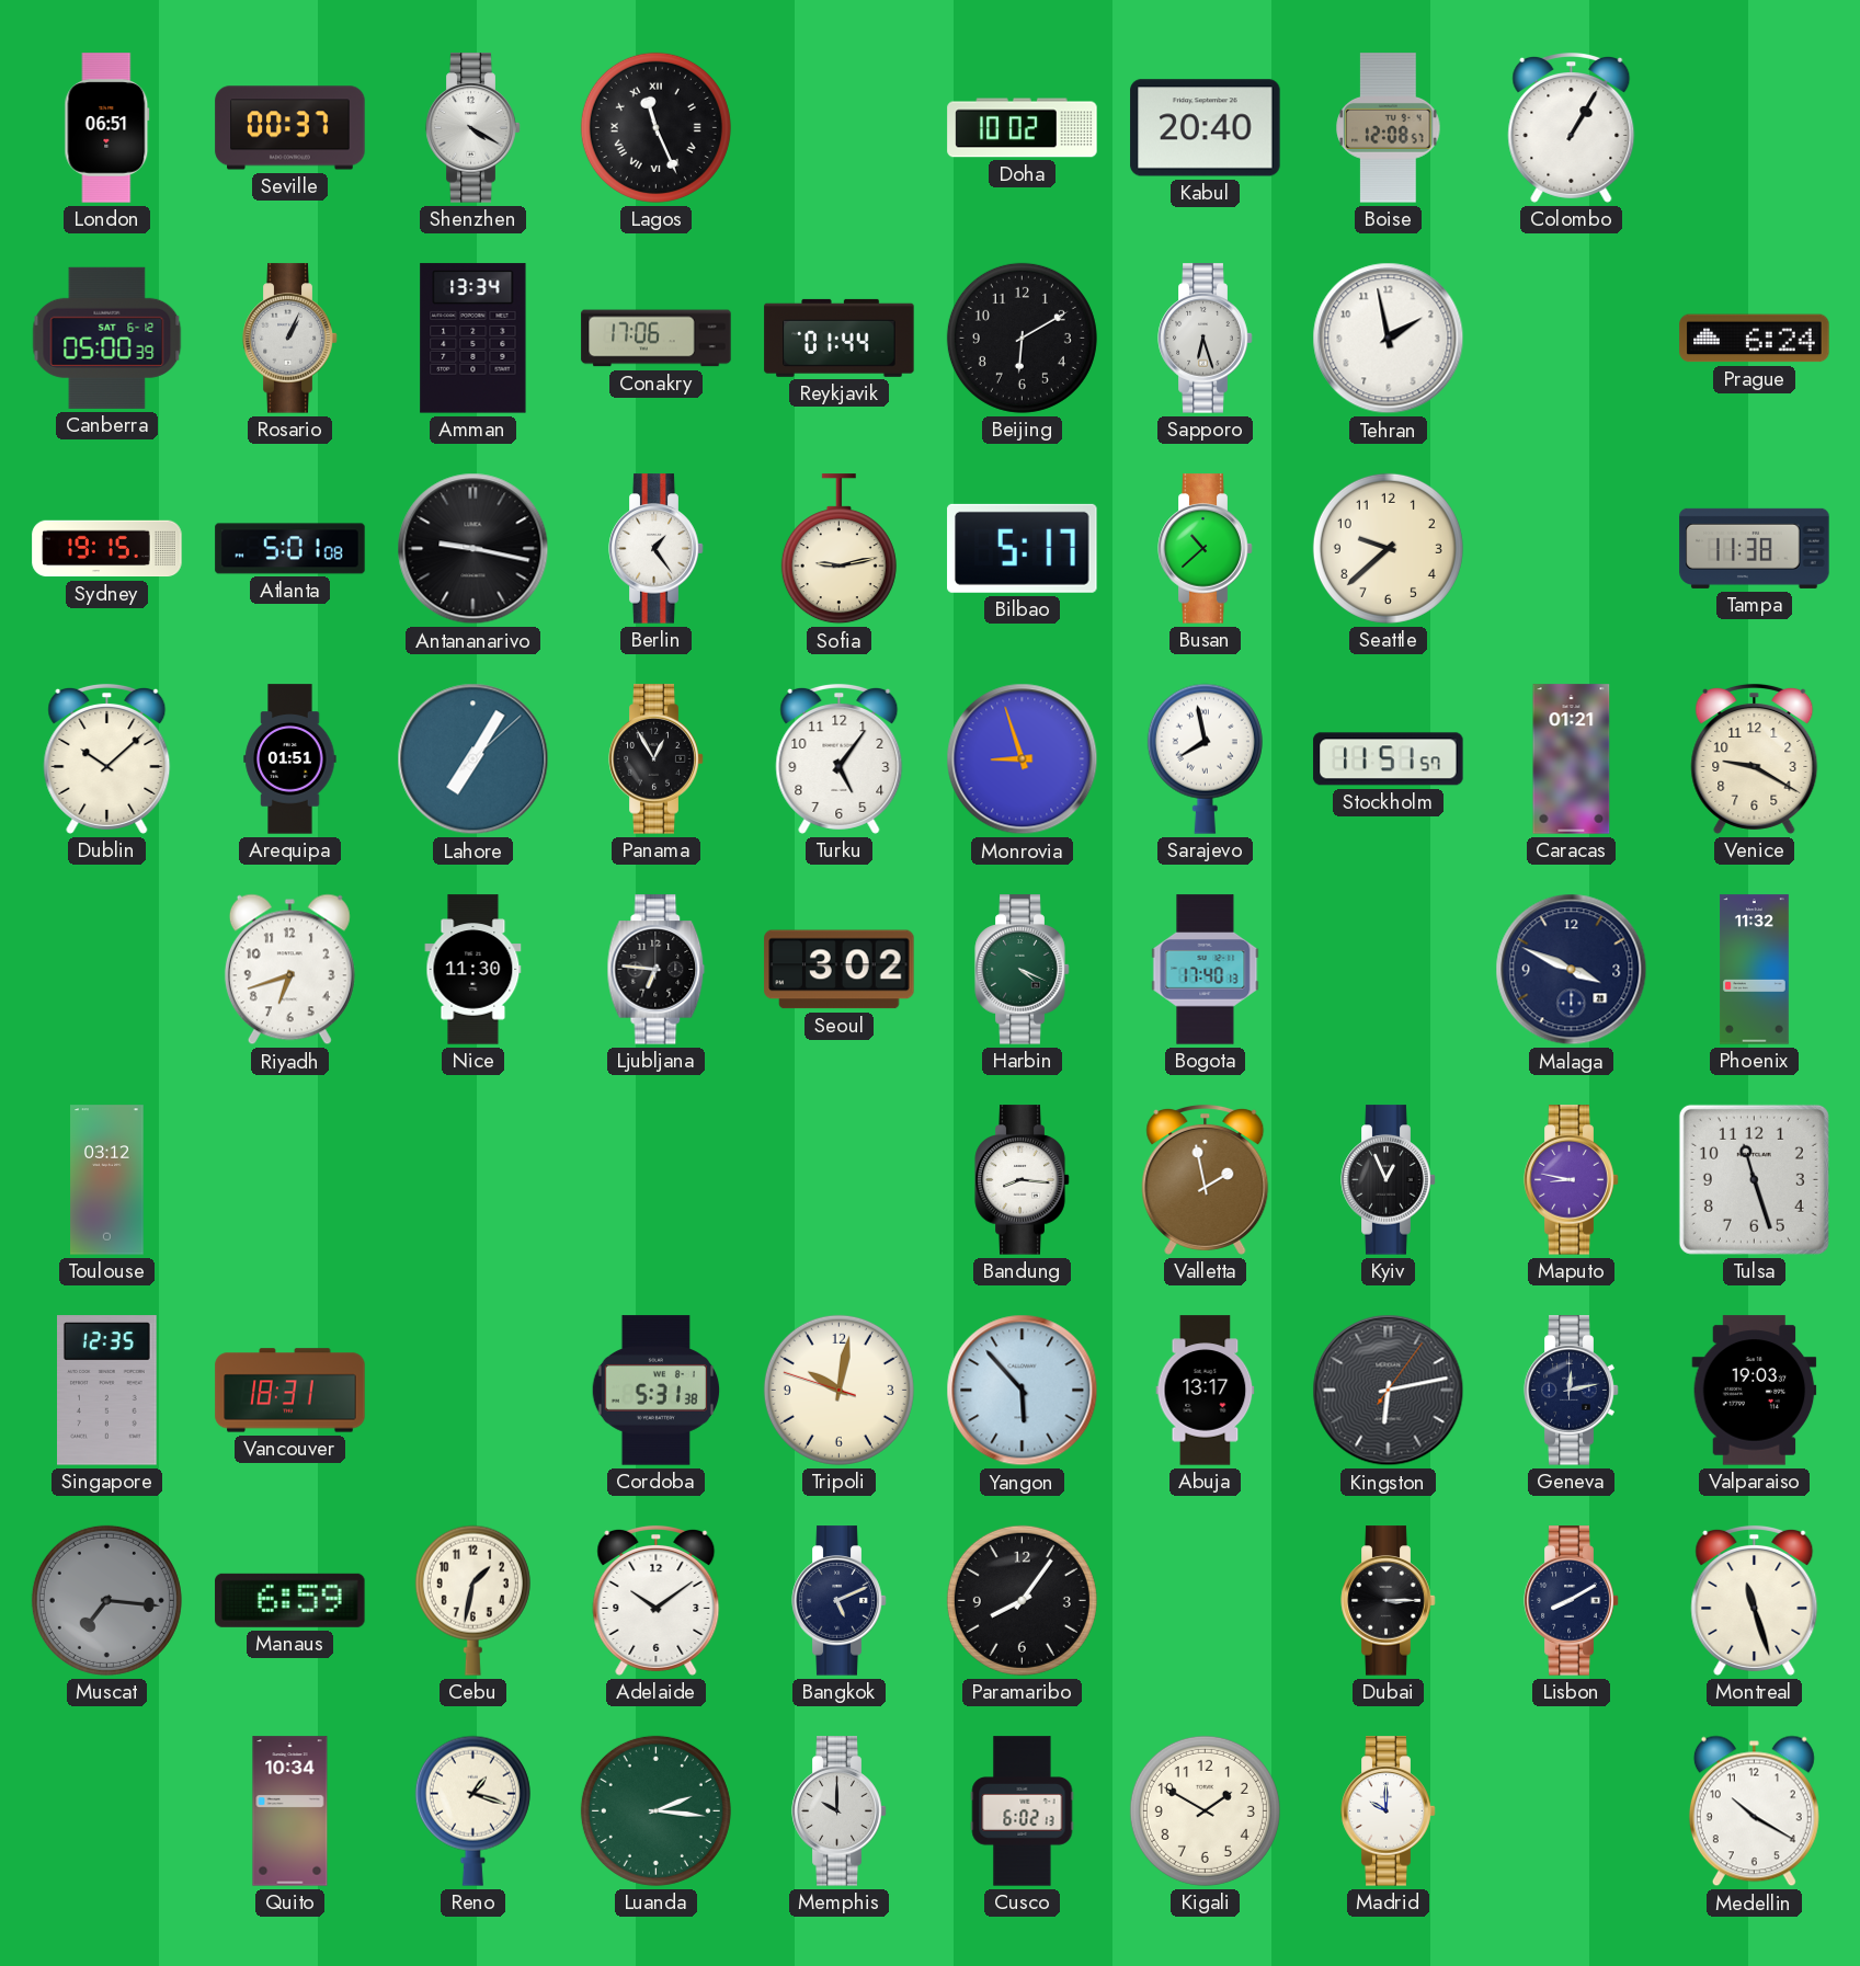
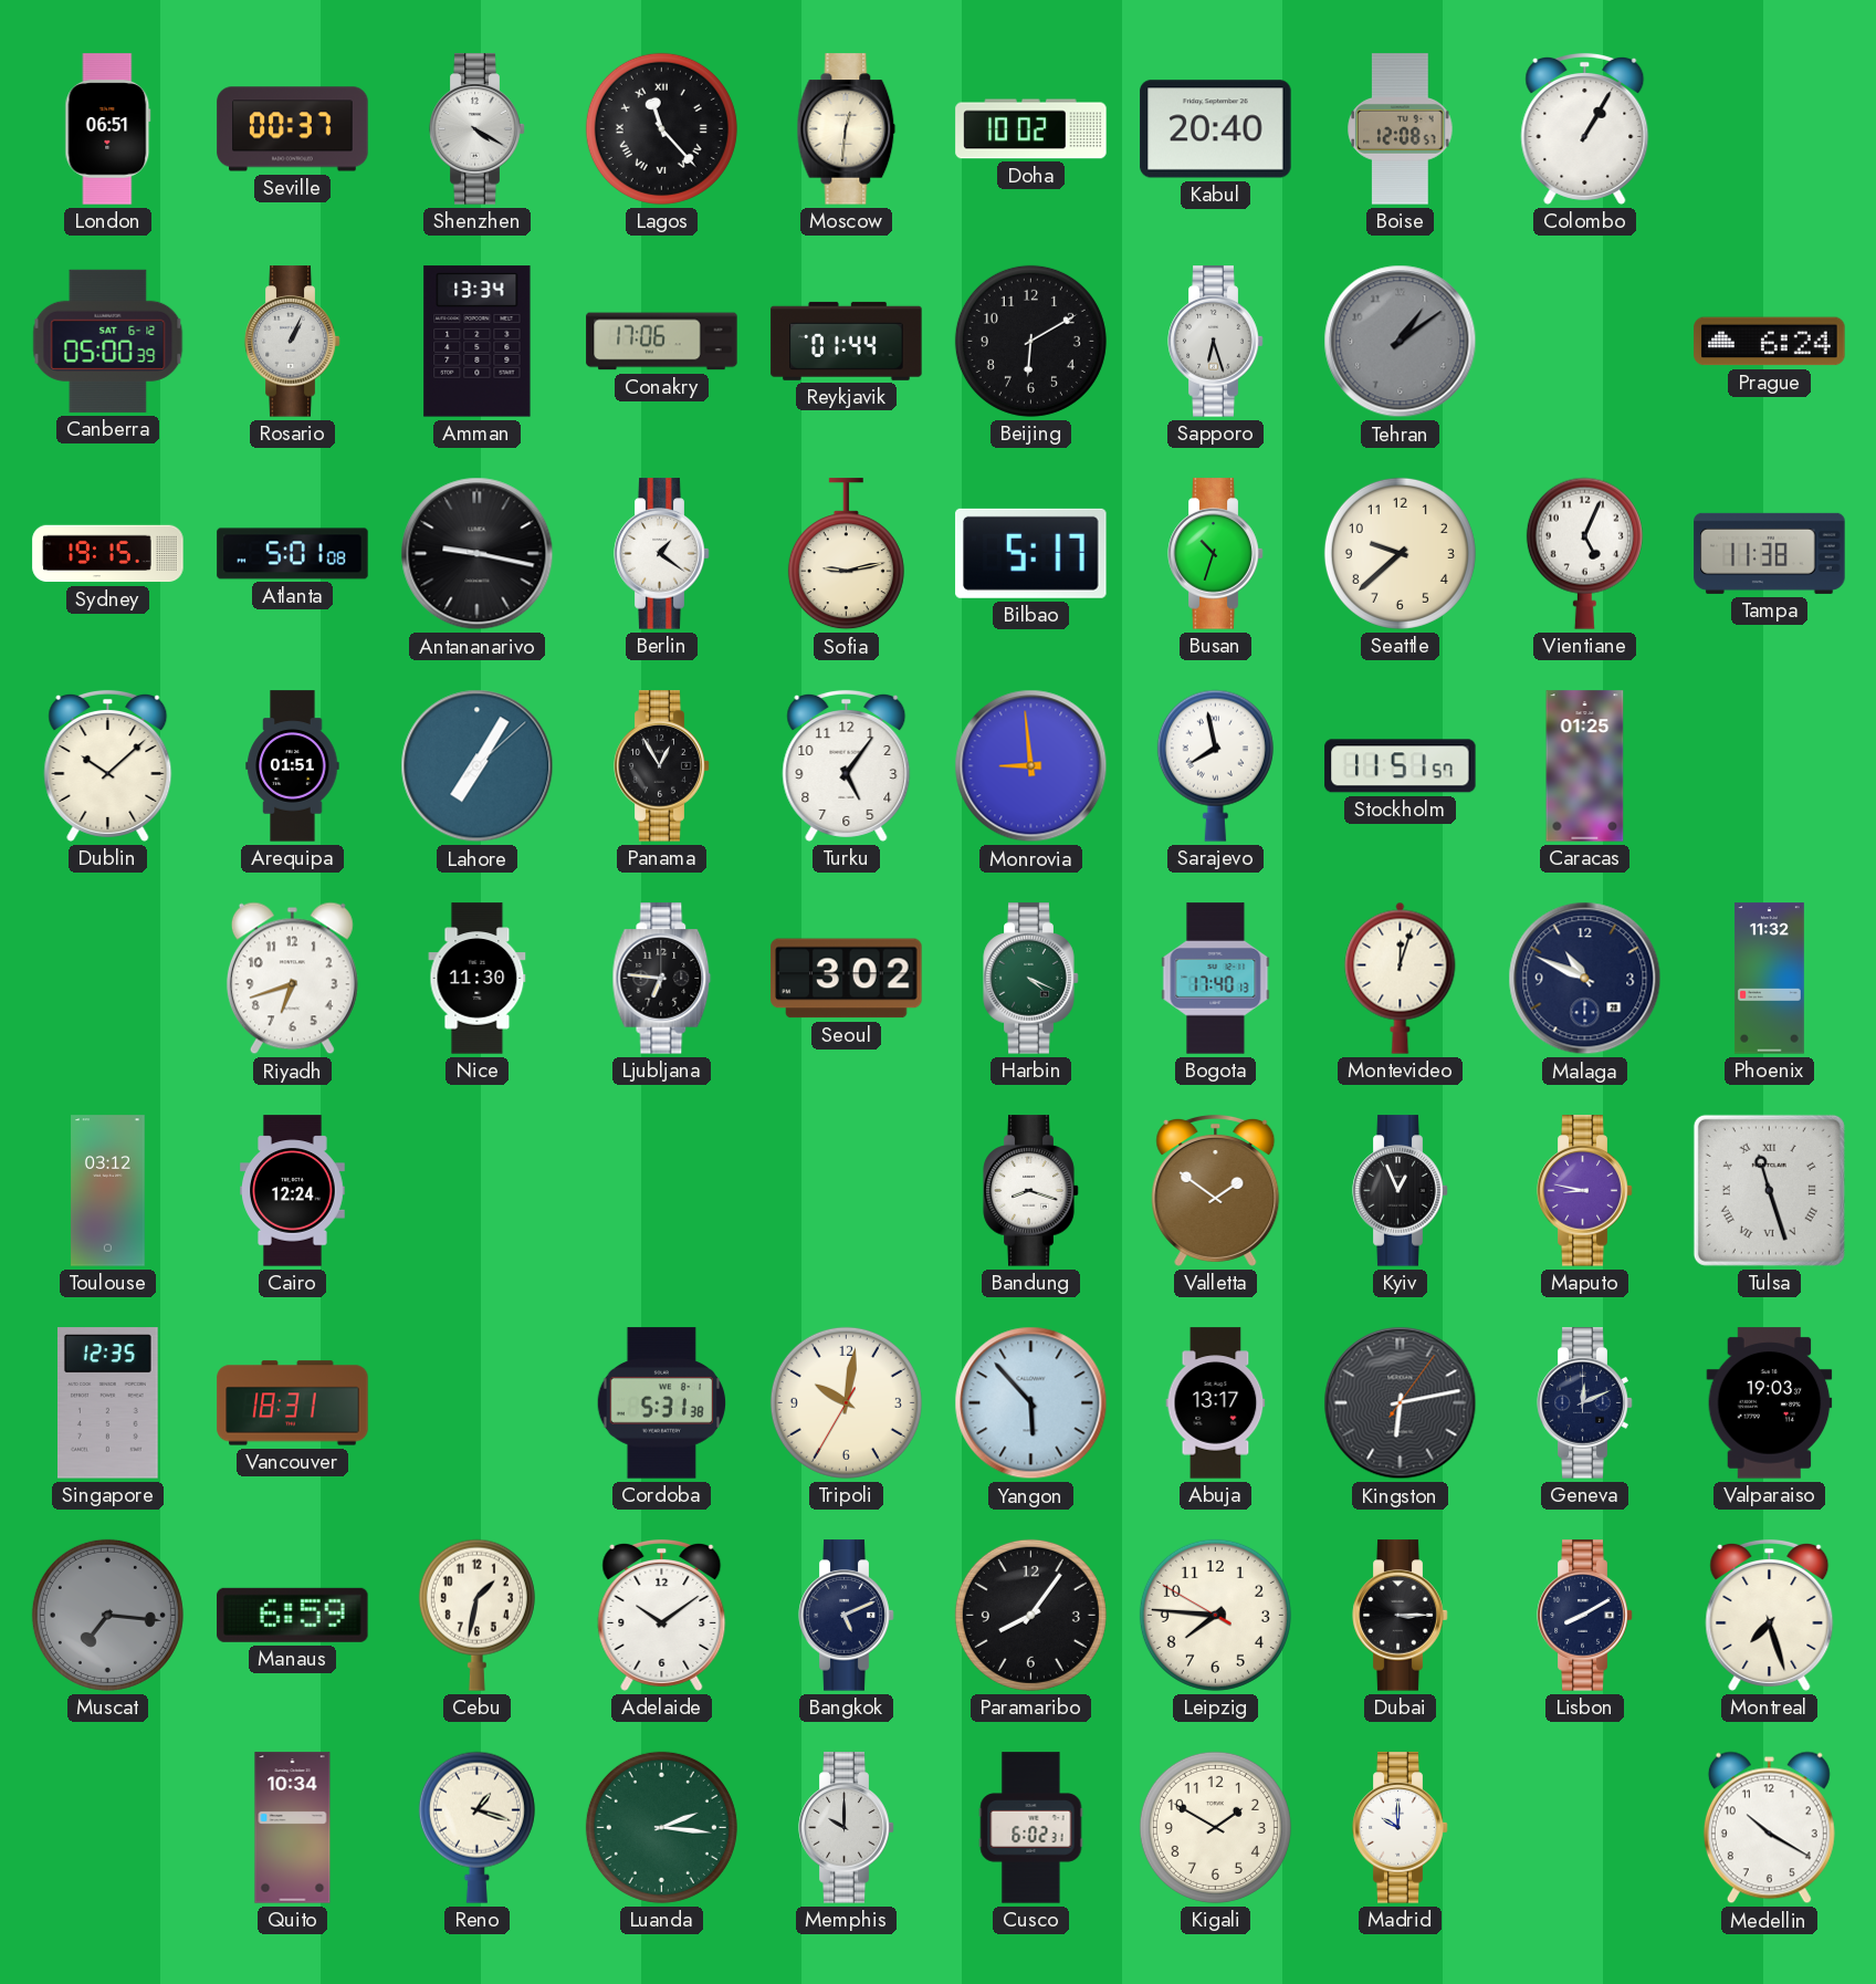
Lagos: 11:26 -> 11:23 (661, 128)
Moscow: none -> 12:31 (847, 129)
Tehran: 1:58 -> 1:09 (1401, 342)
Tehran dial: white -> grey (1401, 342)
Berlin: 1:24 -> 1:21 (662, 554)
Busan: 10:38 -> 10:33 (1216, 554)
Vientiane: none -> 5:04 (1584, 553)
Monrovia: 8:57 -> 8:59 (1031, 766)
Caracas: 01:21 -> 01:25 (1585, 766)
Venice: 9:20 -> none (1755, 758)
Montevideo: none -> 12:03 (1401, 978)
Malaga: 3:49 -> 10:49 (1585, 979)
Cairo: none -> 12:24 (293, 1191)
Bandung: 8:16 -> 8:18 (1031, 1191)
Valletta: 1:58 -> 1:51 (1216, 1190)
Tulsa numerals: Arabic -> Roman (1769, 1190)
Tripoli: 10:01:48 -> 10:01:35 (846, 1402)
Geneva: 12:13 -> 12:11 (1585, 1403)
Leipzig: none -> 7:45 (1215, 1615)
Montreal: 11:27 -> 7:27 (1770, 1615)
Cusco: 6:02:13 -> 6:02:31 (1031, 1828)
